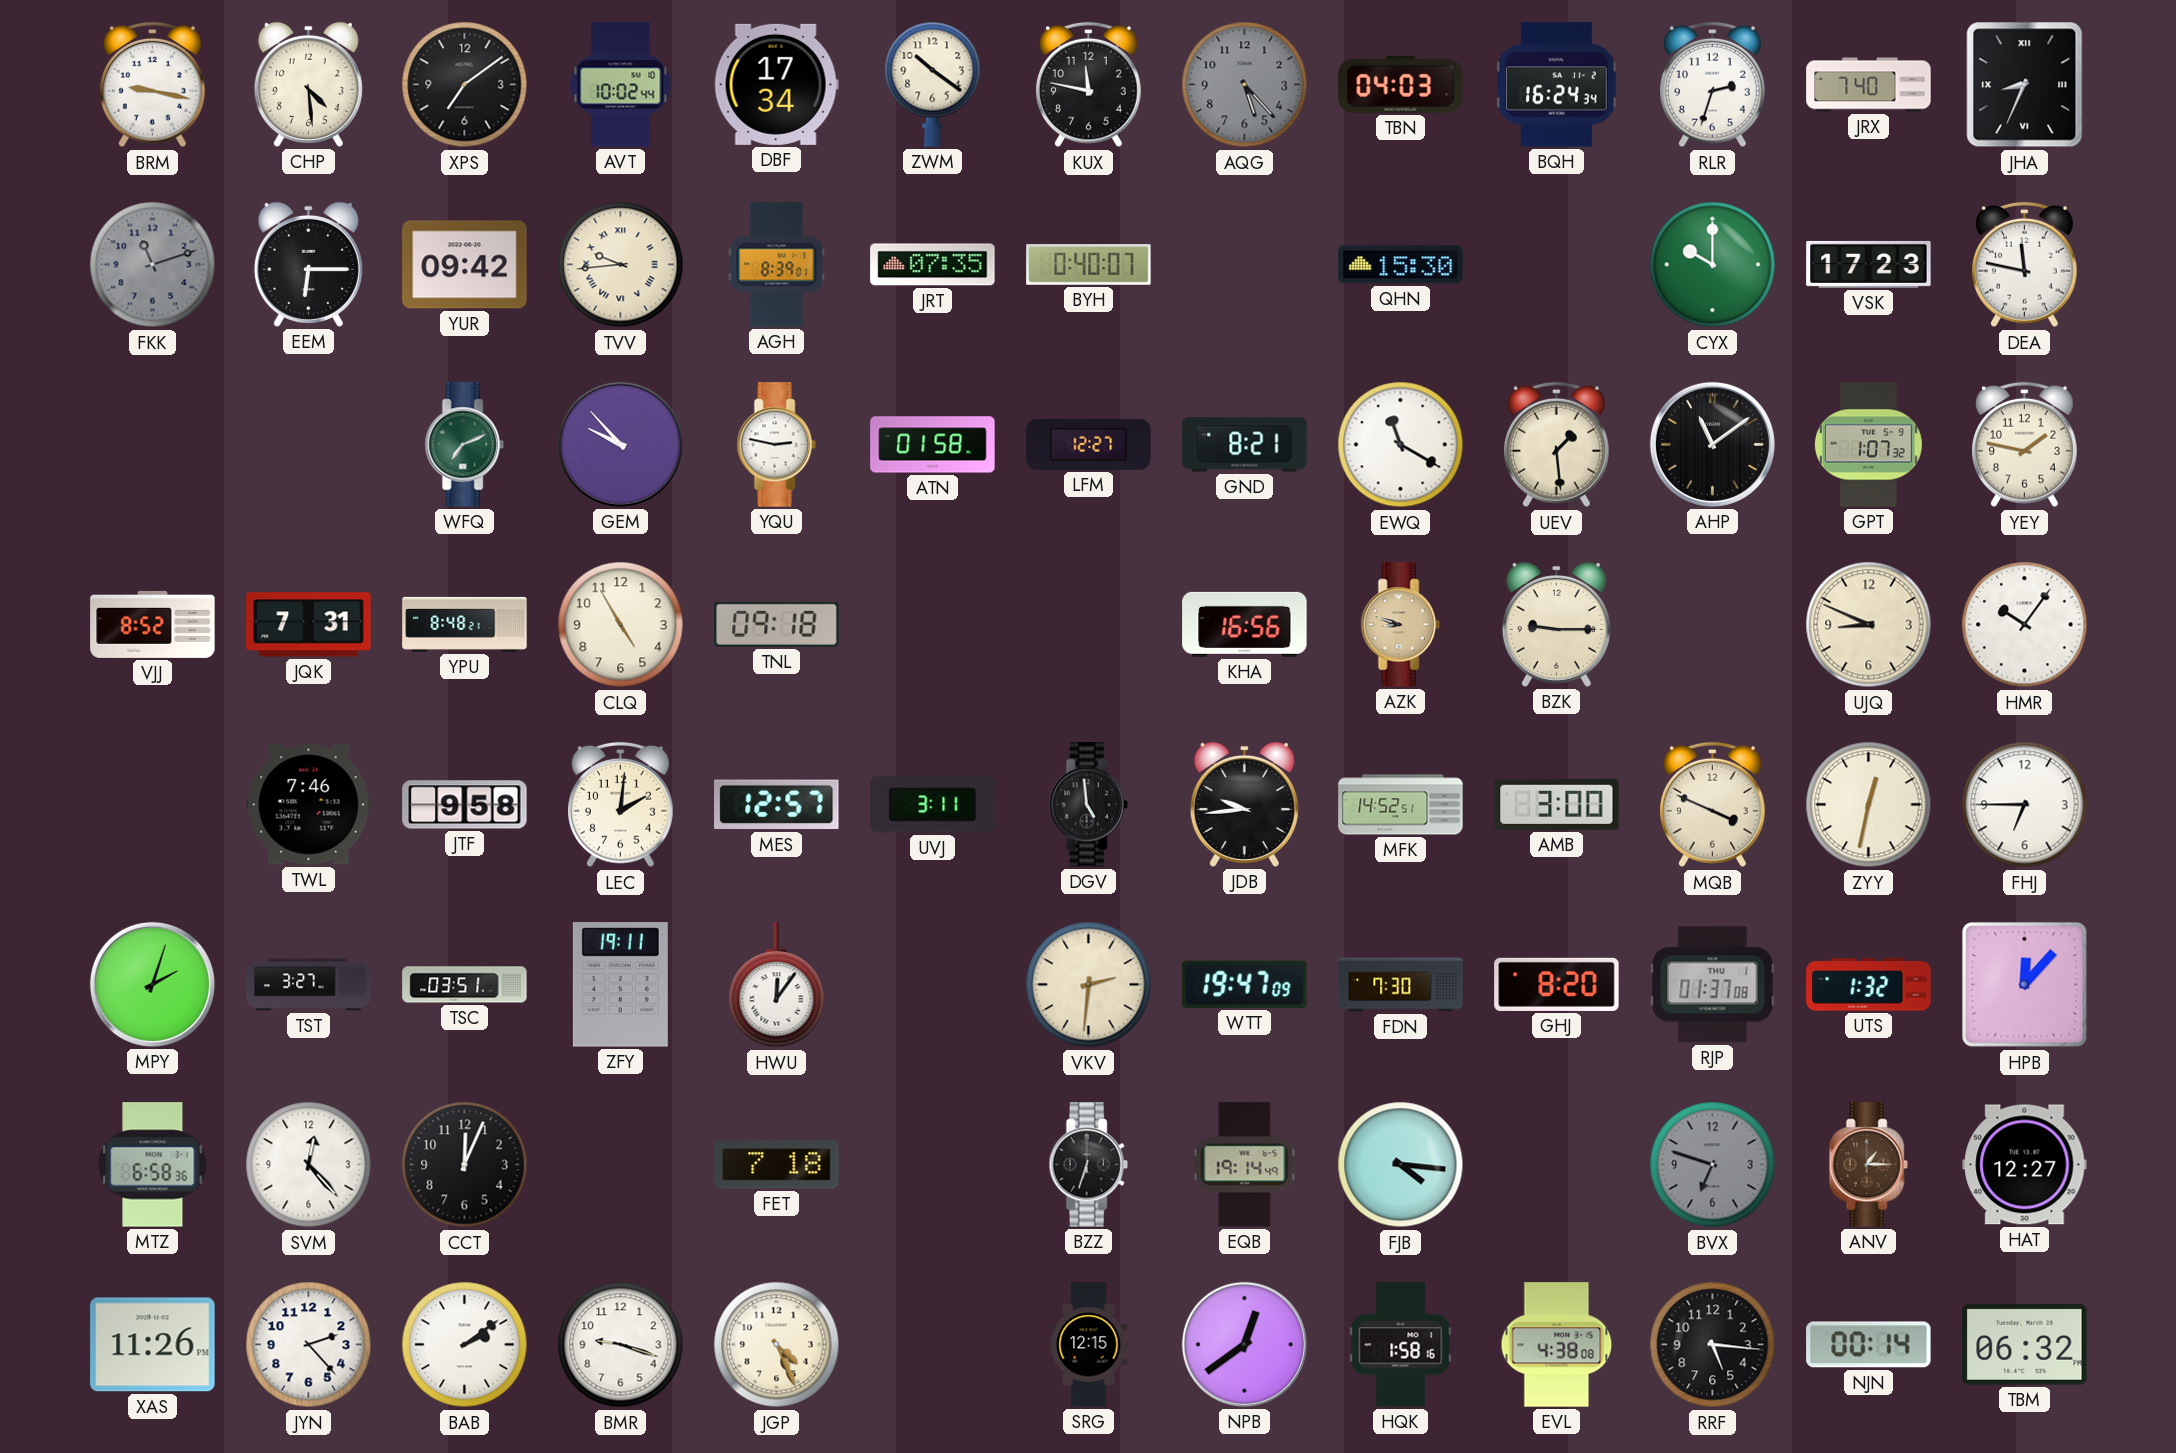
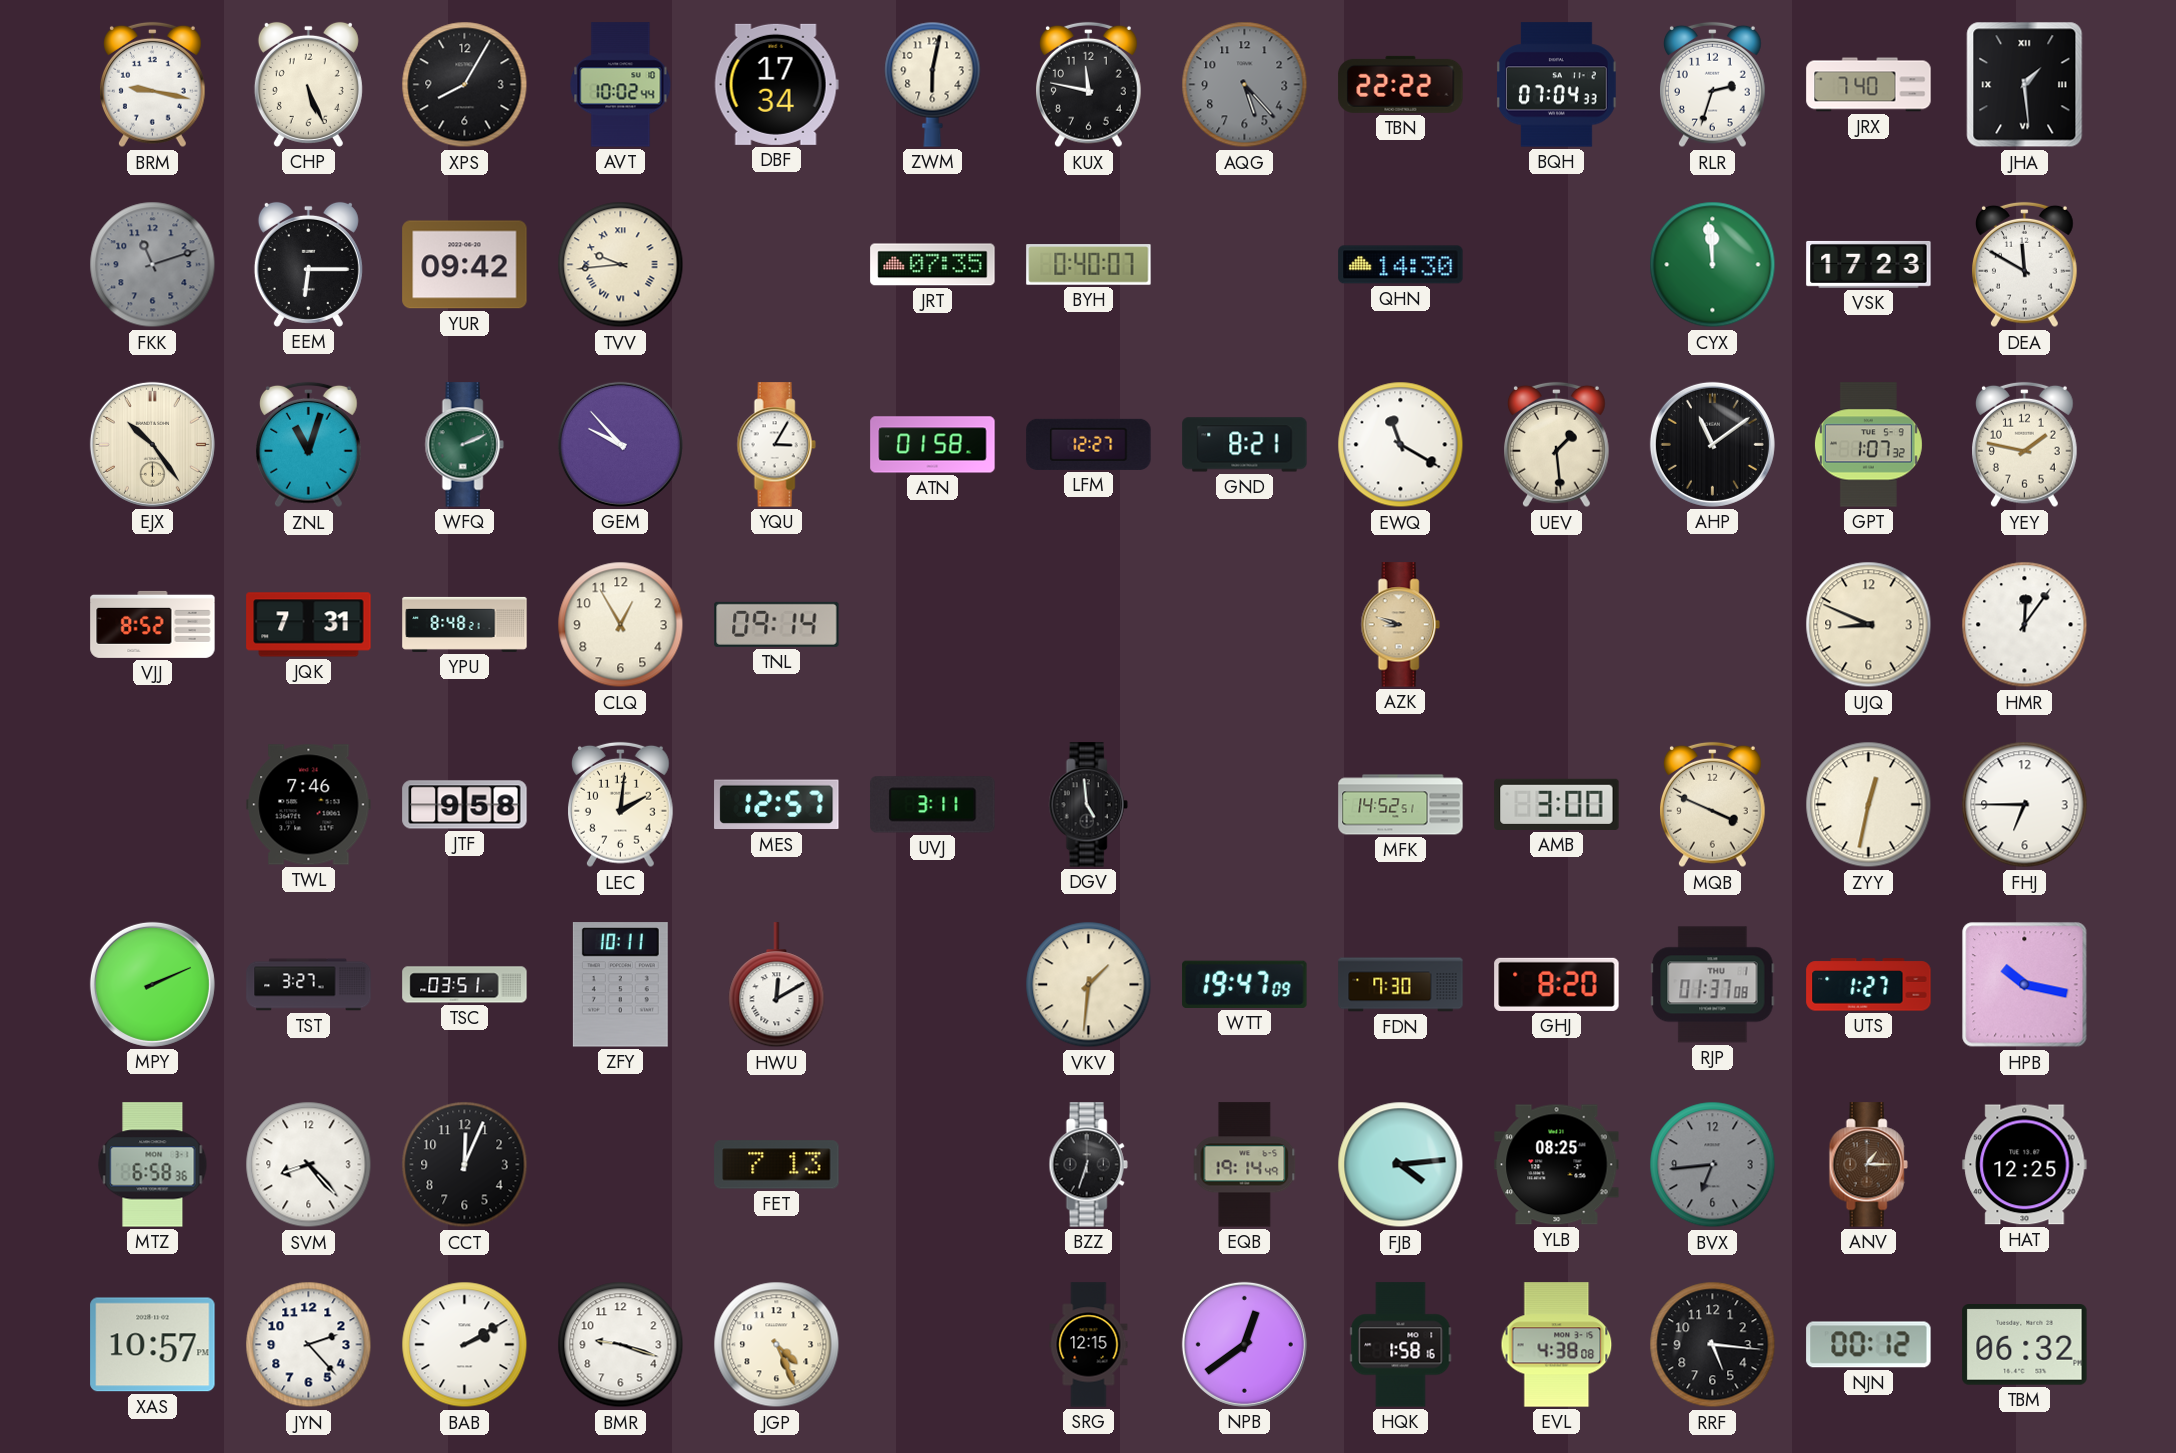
CHP: 4:29 -> 5:26 (308, 84)
XPS: 7:09 -> 8:05 (465, 85)
ZWM: 10:21 -> 6:02 (933, 84)
TBN: 04:03 -> 22:22 (1401, 84)
BQH: 16:24 -> 07:04 (1557, 85)
JHA: 8:34 -> 1:29 (2025, 85)
AGH: 8:39 -> none (777, 265)
QHN: 15:30 -> 14:30 (1401, 265)
CYX: 10:00 -> 11:59 (1713, 265)
DEA: 11:47 -> 11:50 (2025, 265)
EJX: none -> 10:24 (152, 444)
ZNL: none -> 11:03 (309, 445)
WFQ: 7:11 -> 2:11 (464, 445)
YQU: 2:47 -> 3:05 (776, 445)
CLQ: 4:55 -> 12:55 (621, 625)
TNL: 09:18 -> 09:14 (777, 624)
KHA: 16:56 -> none (1245, 624)
BZK: 9:15 -> none (1556, 624)
HMR: 10:06 -> 12:06 (2025, 625)
JDB: 9:44 -> none (1244, 804)
MPY: 2:03 -> 2:11 (152, 984)
ZFY: 19:11 -> 10:11 (620, 985)
HWU: 12:06 -> 12:10 (777, 985)
VKV: 2:31 -> 1:31 (1089, 985)
UTS: 1:32 -> 1:27 (1869, 985)
HPB: 12:07 -> 10:17 (2025, 985)
SVM: 12:23 -> 8:23 (309, 1165)
FET: 7:18 -> 7:13 (777, 1165)
FJB: 4:16 -> 4:14 (1401, 1165)
YLB: none -> 08:25 (1557, 1165)
BVX: 6:48 -> 6:44 (1713, 1165)
HAT: 12:27 -> 12:25 (2025, 1165)
XAS: 11:26 -> 10:57 (153, 1345)
BAB: 2:09 -> 2:10 (465, 1345)
NJN: 00:14 -> 00:12 (1869, 1345)
